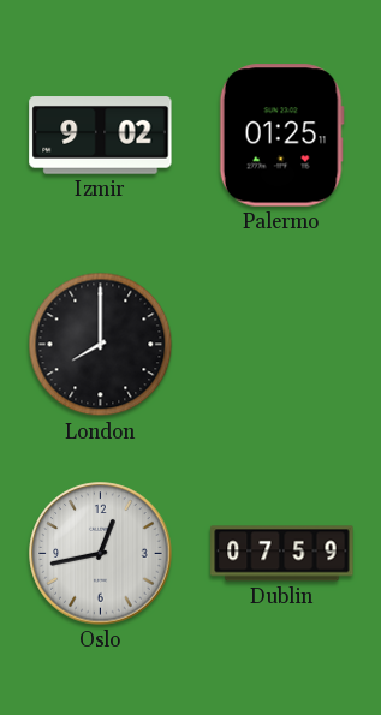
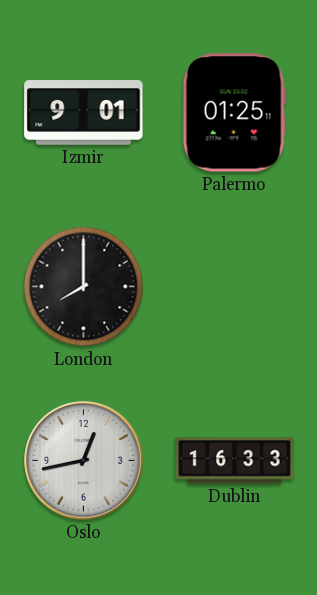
Izmir: 9:02 -> 9:01 (84, 113)
Dublin: 07:59 -> 16:33 (235, 461)
